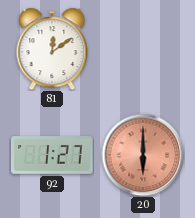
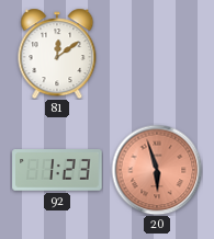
92: 1:27 -> 1:23 (57, 170)
20: 6:00 -> 5:57 (157, 170)
